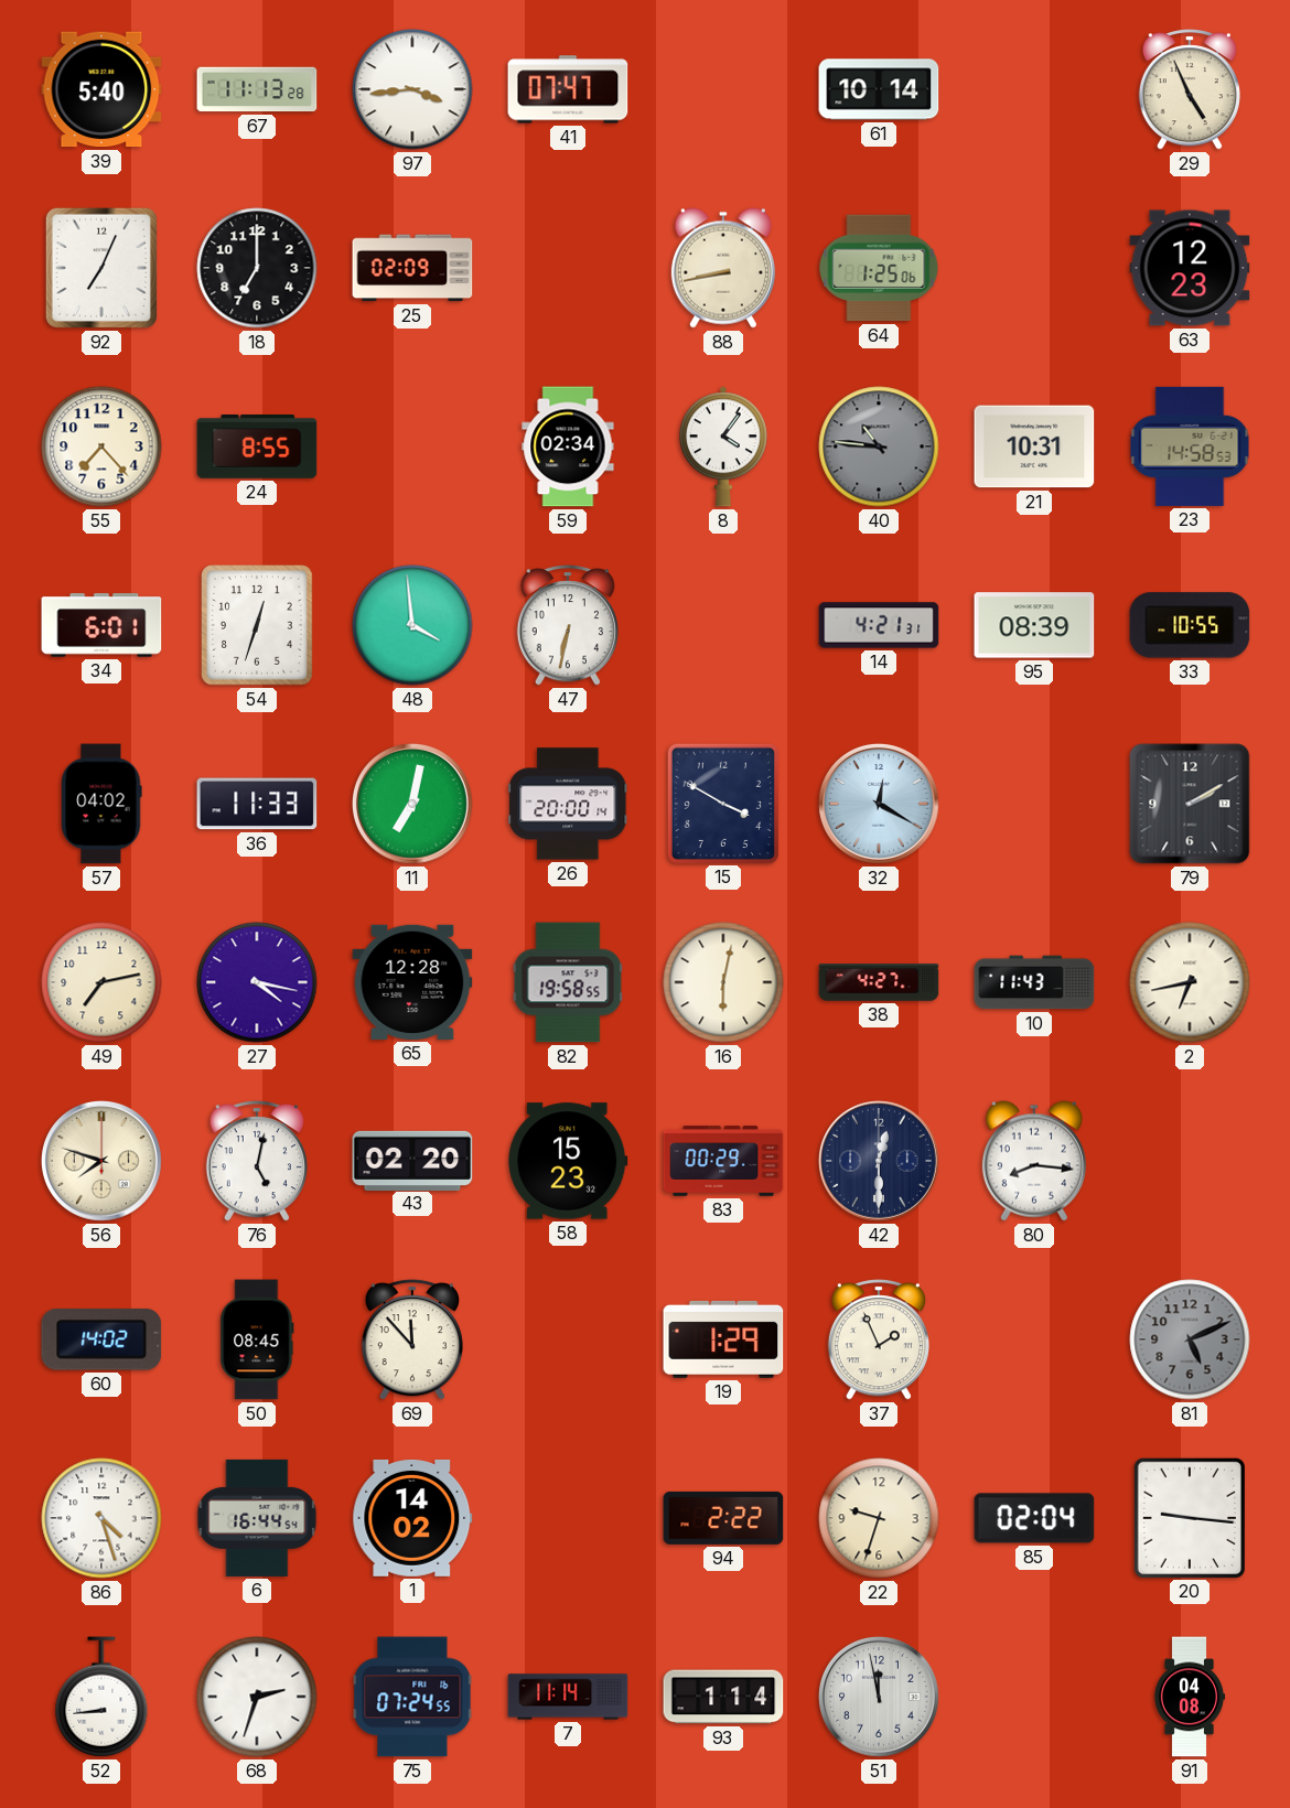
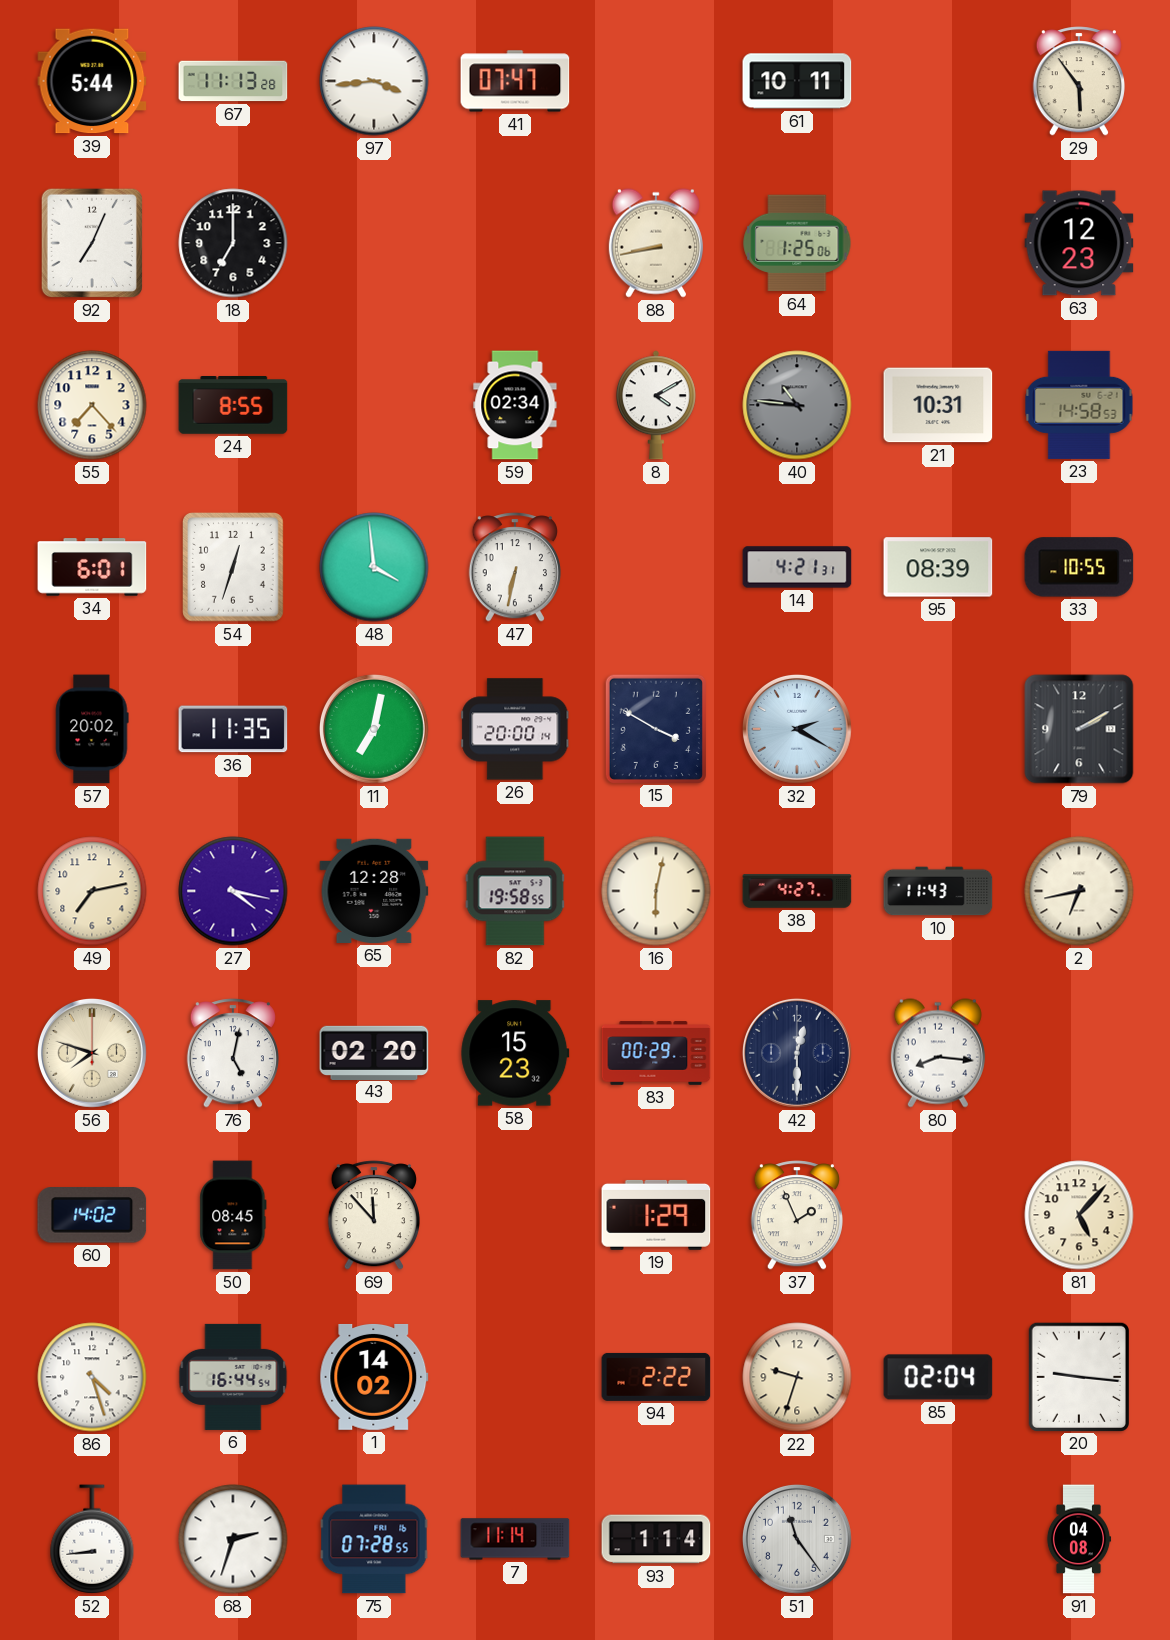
39: 5:40 -> 5:44 (92, 81)
61: 10:14 -> 10:11 (797, 81)
29: 4:56 -> 5:54 (1079, 81)
25: 02:09 -> none (412, 268)
8: 4:06 -> 4:10 (656, 405)
57: 04:02 -> 20:02 (92, 729)
36: 11:33 -> 11:35 (233, 729)
32: 12:20 -> 2:20 (797, 729)
81: 5:11 -> 5:07 (1079, 1215)
81 dial: grey -> cream (1079, 1215)
75: 07:24 -> 07:28 (374, 1539)
51: 11:58 -> 11:24 (797, 1539)
